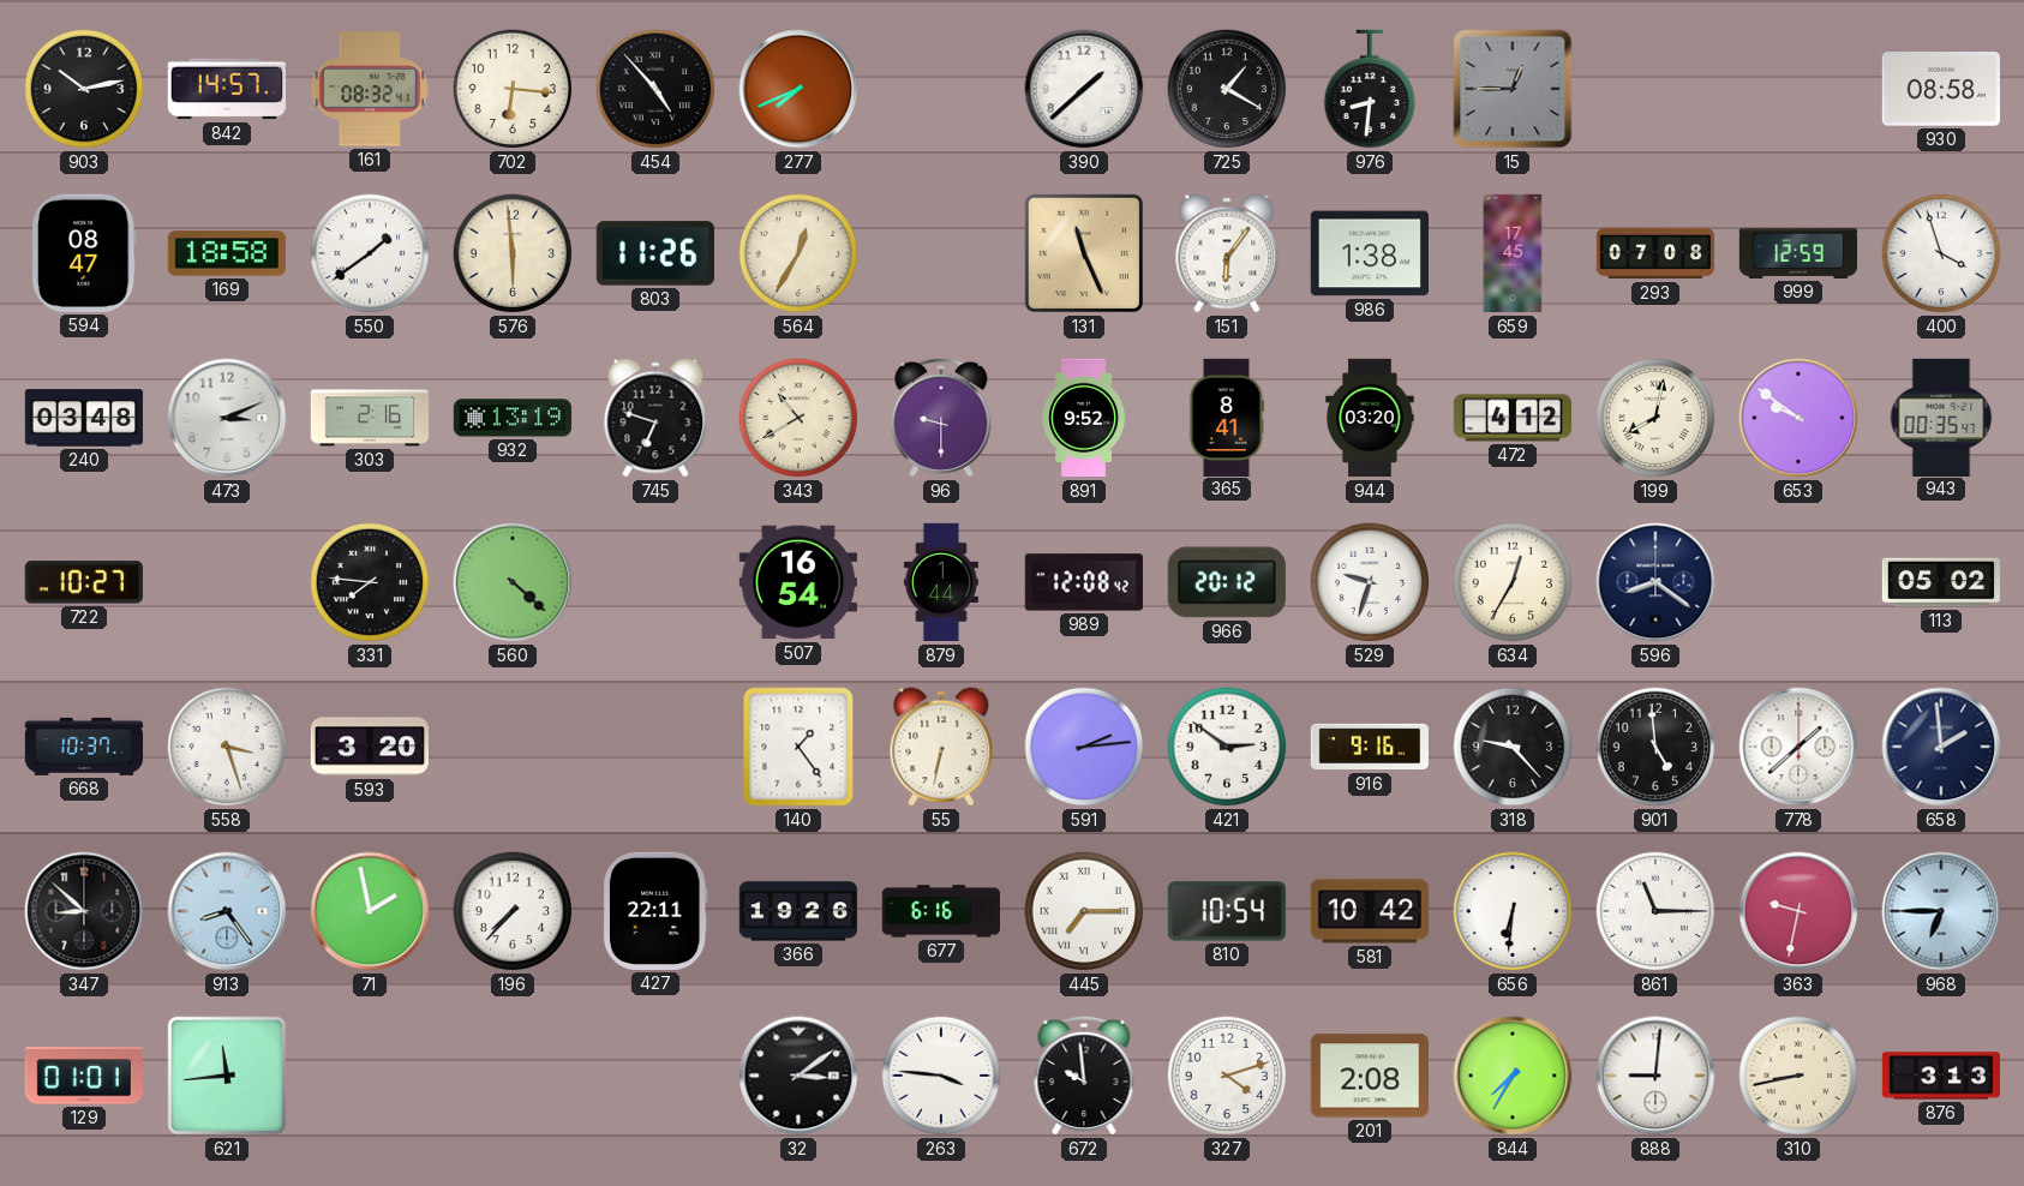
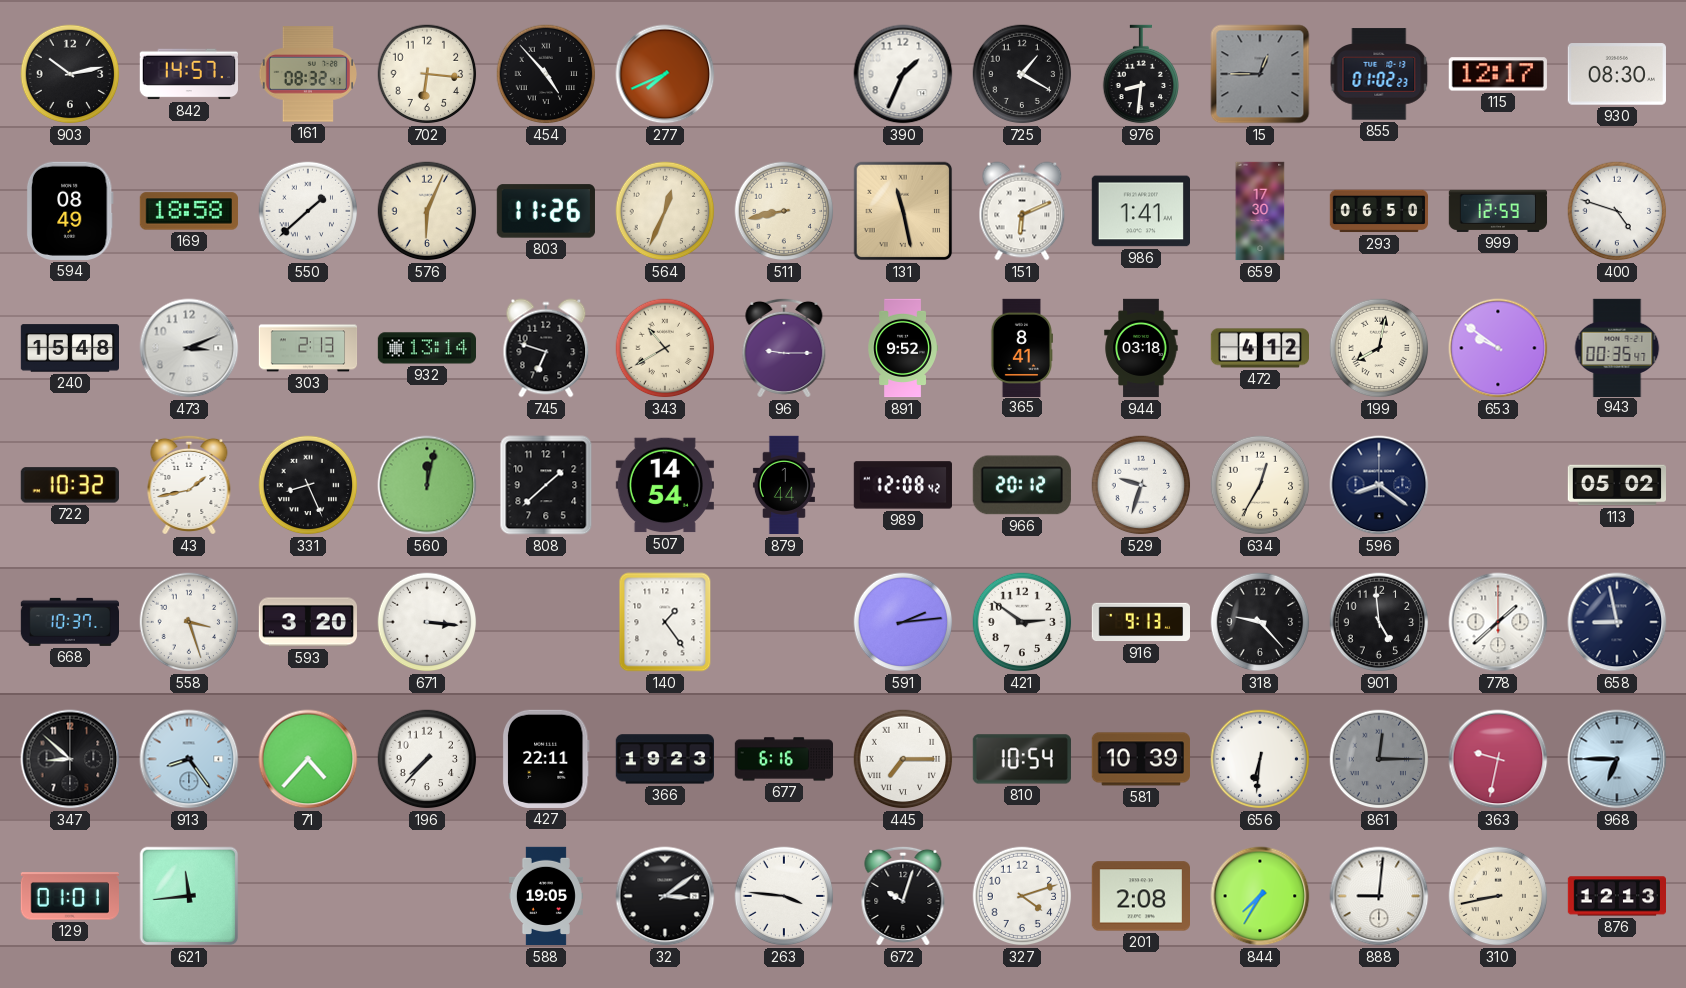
390: 1:38 -> 1:34 (903, 74)
855: none -> 01:02 (1379, 74)
115: none -> 12:17 (1498, 74)
930: 08:58 -> 08:30 (1617, 74)
594: 08:47 -> 08:49 (70, 211)
550: 1:39 -> 1:38 (308, 211)
576: 5:59 -> 6:04 (427, 211)
564: 12:35 -> 12:34 (665, 211)
511: none -> 8:43 (784, 211)
131: 11:26 -> 11:28 (903, 211)
151: 6:06 -> 6:11 (1022, 211)
986: 1:38 -> 1:41 (1140, 211)
659: 17:45 -> 17:30 (1260, 211)
293: 07:08 -> 06:50 (1378, 211)
400: 3:57 -> 4:48 (1617, 211)
240: 03:48 -> 15:48 (69, 348)
303: 2:16 -> 2:13 (308, 348)
932: 13:19 -> 13:14 (426, 348)
96: 9:30 -> 9:15 (784, 348)
944: 03:20 -> 03:18 (1141, 348)
722: 10:27 -> 10:32 (70, 485)
43: none -> 1:43 (189, 485)
331: 7:46 -> 8:26 (308, 485)
560: 4:22 -> 12:02 (427, 485)
808: none -> 1:38 (546, 485)
507: 16:54 -> 14:54 (665, 485)
671: none -> 3:16 (427, 622)
55: 6:32 -> none (941, 747)
916: 9:16 -> 9:13 (1140, 622)
658: 1:59 -> 8:58 (1617, 622)
71: 1:58 -> 4:37 (308, 759)
366: 19:26 -> 19:23 (664, 759)
581: 10:42 -> 10:39 (1141, 759)
861: 11:15 -> 12:15 (1379, 759)
861 dial: white -> grey (1379, 759)
588: none -> 19:05 (546, 896)
672: 9:59 -> 10:03 (903, 896)
876: 3:13 -> 12:13 (1616, 896)
